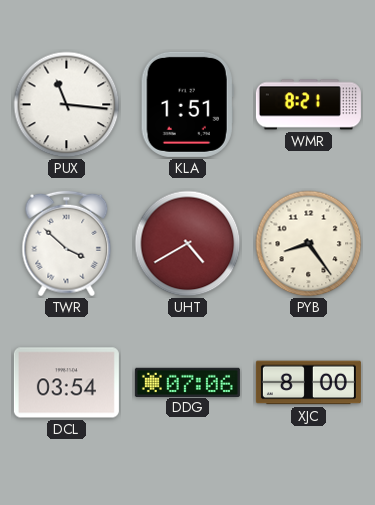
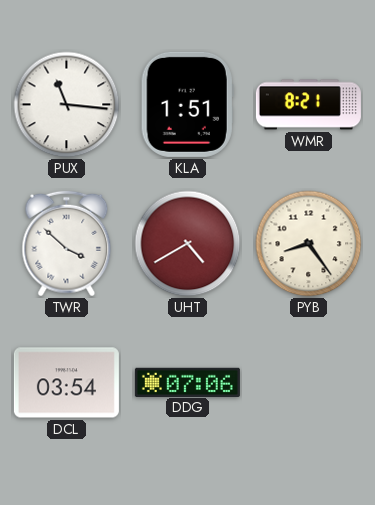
XJC: 8:00 -> none (308, 383)
